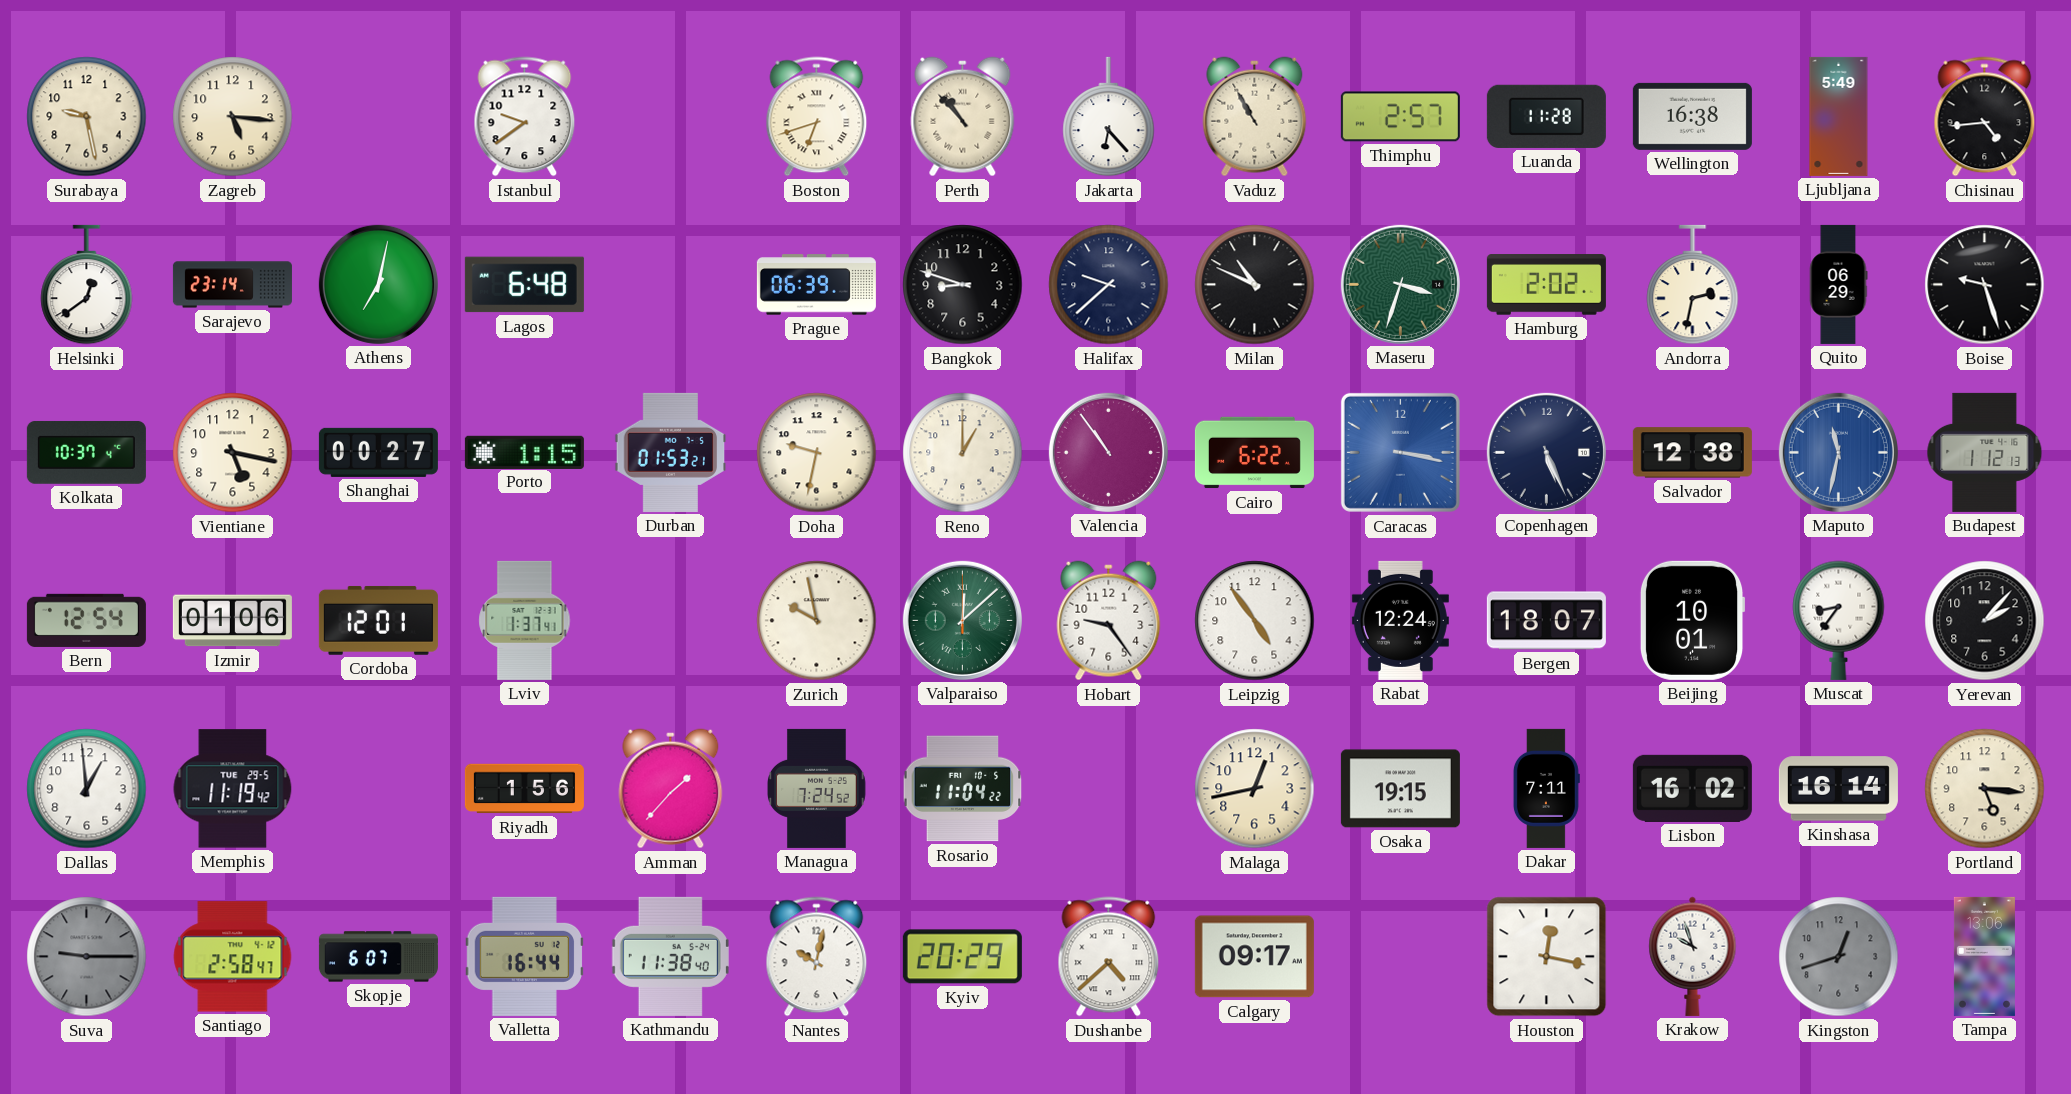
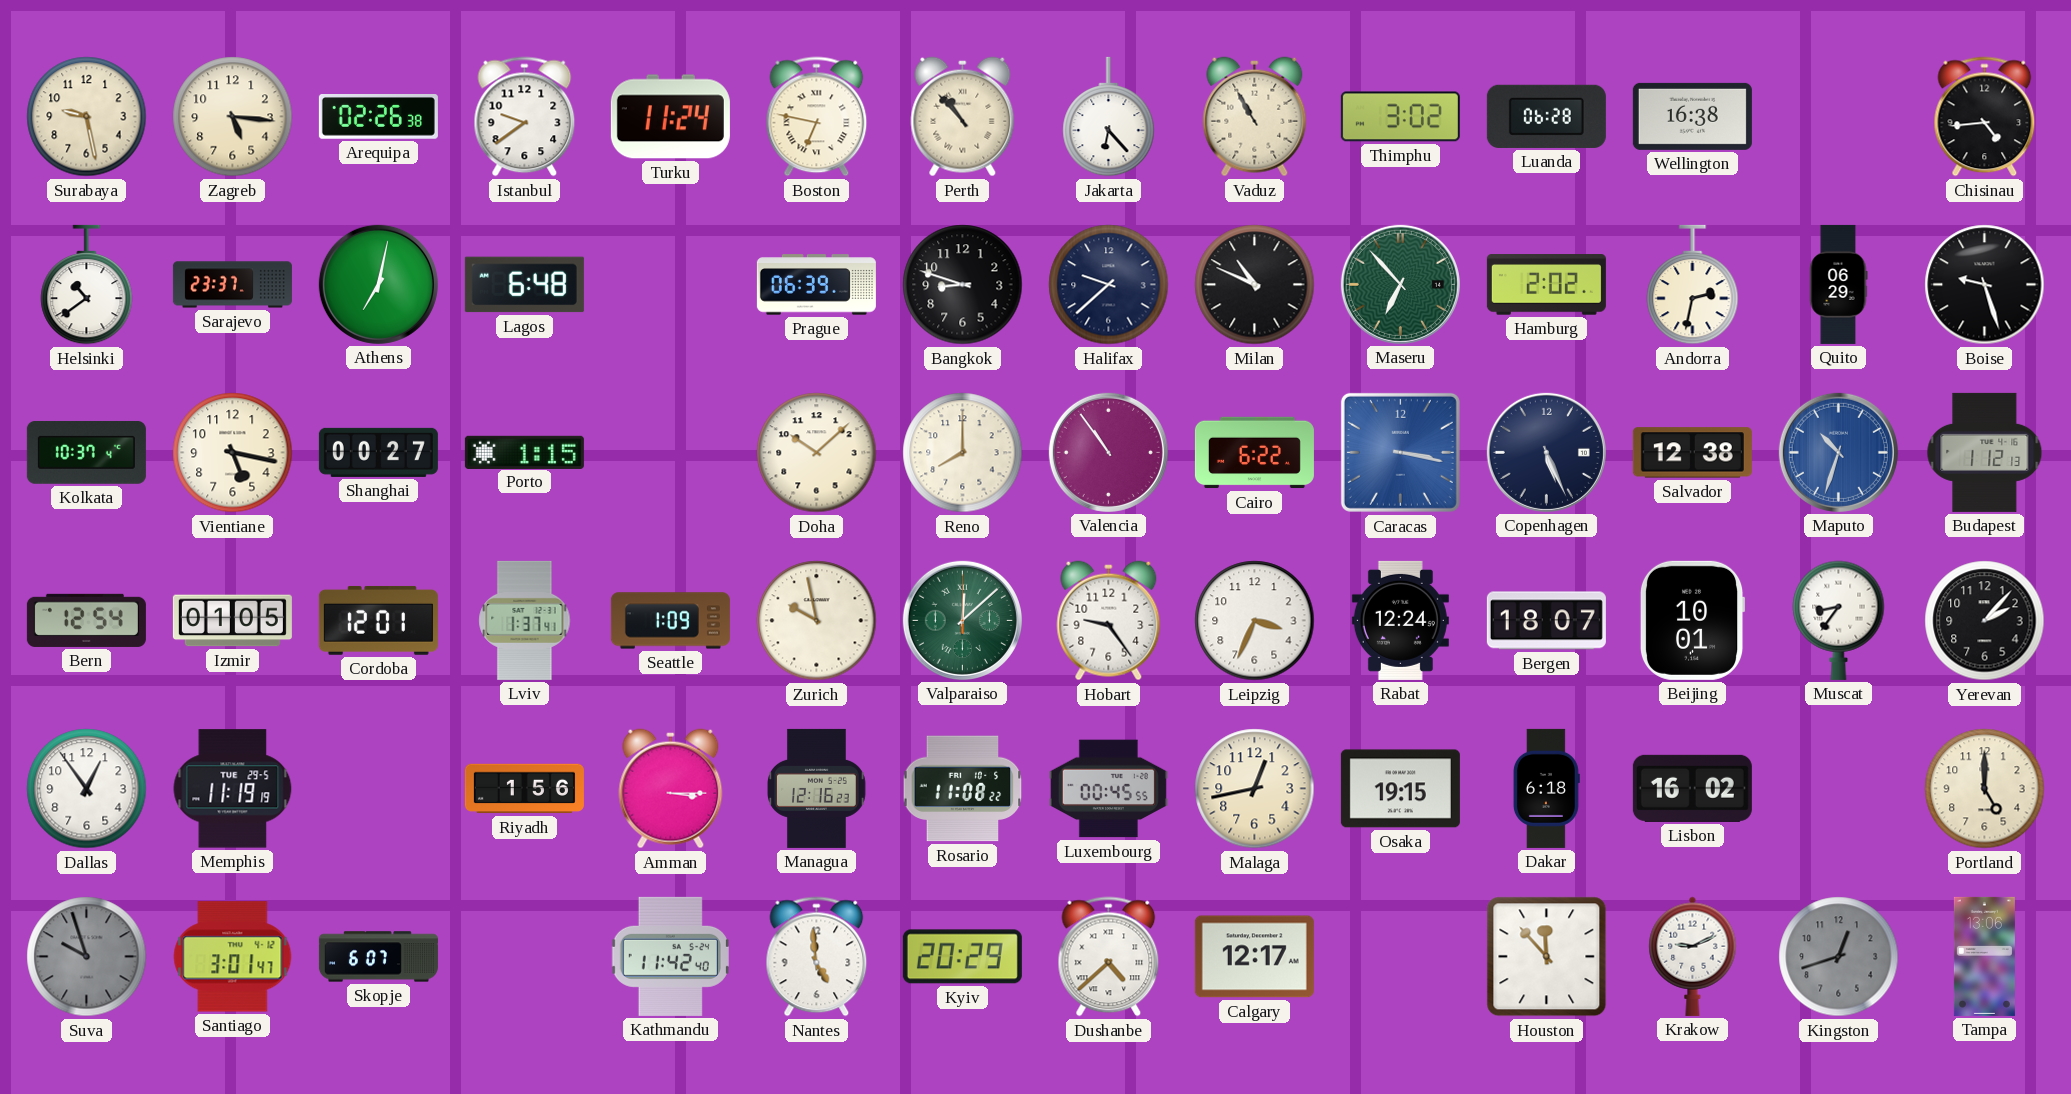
Arequipa: none -> 02:26 (378, 117)
Turku: none -> 11:24 (670, 117)
Boston: 6:42 -> 6:47 (817, 117)
Thimphu: 2:57 -> 3:02 (1400, 117)
Luanda: 11:28 -> 06:28 (1546, 116)
Ljubljana: 5:49 -> none (1839, 116)
Helsinki: 12:39 -> 10:39 (87, 285)
Sarajevo: 23:14 -> 23:37 (232, 285)
Maseru: 3:33 -> 6:53 (1400, 284)
Durban: 01:53 -> none (671, 452)
Doha: 9:32 -> 10:08 (817, 453)
Reno: 1:00 -> 8:00 (963, 453)
Maputo: 11:32 -> 10:33 (1838, 452)
Izmir: 01:06 -> 01:05 (232, 621)
Seattle: none -> 1:09 (670, 621)
Leipzig: 4:54 -> 3:34 (1255, 621)
Dallas: 12:59 -> 12:54 (87, 789)
Memphis: 11:19:42 -> 11:19:19 (233, 789)
Amman: 1:37 -> 3:15 (671, 789)
Managua: 7:24 -> 12:16 (817, 788)
Rosario: 11:04 -> 11:08 (963, 789)
Luxembourg: none -> 00:45 (1108, 789)
Dakar: 7:11 -> 6:18 (1546, 788)
Kinshasa: 16:14 -> none (1838, 789)
Portland: 5:16 -> 5:00 (1985, 789)
Suva: 9:15 -> 9:57 (87, 957)
Santiago: 2:58 -> 3:01 (233, 957)
Valletta: 16:44 -> none (524, 956)
Kathmandu: 11:38 -> 11:42 (670, 956)
Nantes: 10:02 -> 4:59 (817, 957)
Calgary: 09:17 -> 12:17 (1254, 957)
Houston: 12:17 -> 11:53 (1547, 957)
Krakow: 9:57 -> 9:11 (1693, 956)
